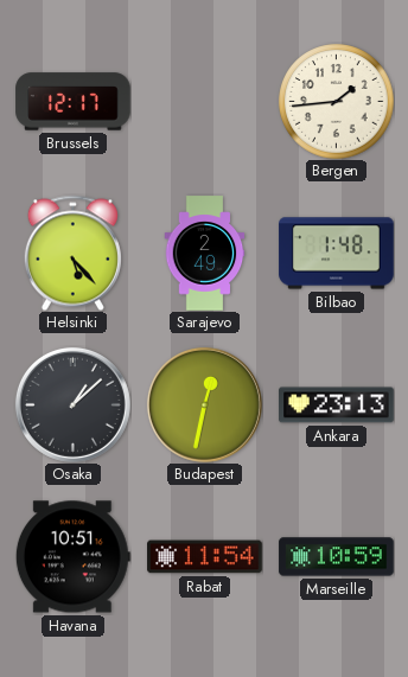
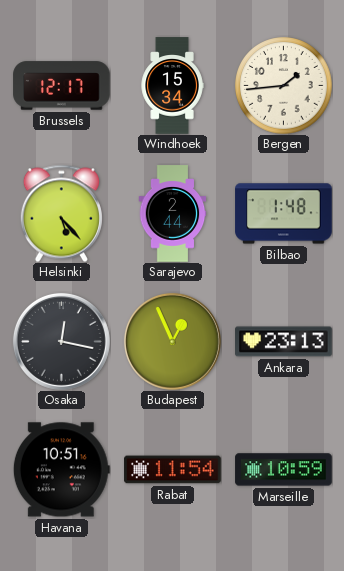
Windhoek: none -> 15:34 (172, 86)
Sarajevo: 2:49 -> 2:44 (173, 214)
Osaka: 1:08 -> 12:17 (61, 341)
Budapest: 12:32 -> 12:56 (172, 341)
